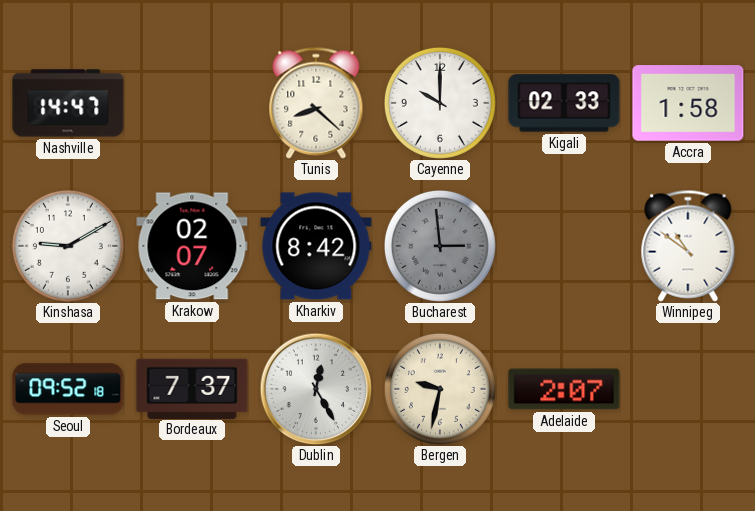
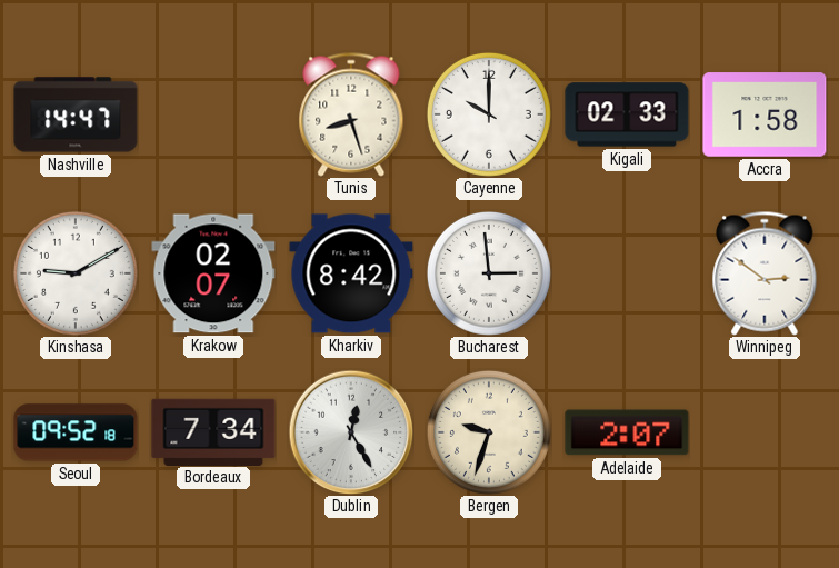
Tunis: 8:22 -> 8:27 (351, 114)
Bucharest dial: grey -> white (489, 273)
Winnipeg: 10:51 -> 2:51 (765, 273)
Bordeaux: 7:37 -> 7:34 (213, 431)
Bergen: 9:32 -> 9:33 (489, 432)
